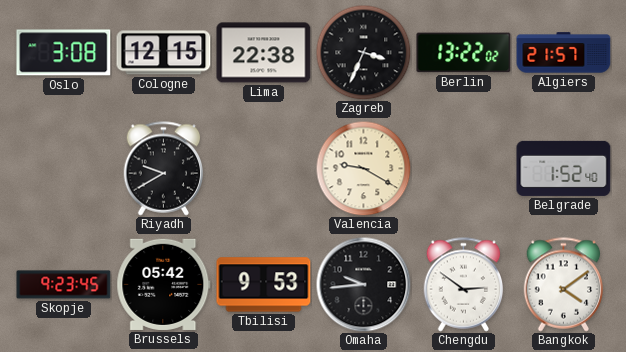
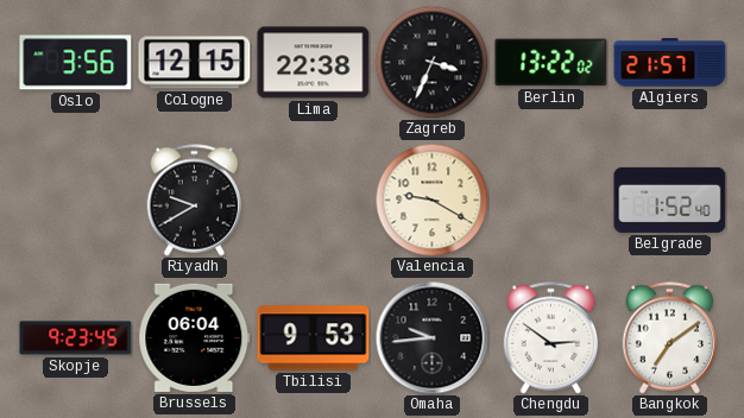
Oslo: 3:08 -> 3:56 (76, 63)
Brussels: 05:42 -> 06:04 (195, 337)
Bangkok: 4:09 -> 7:09 (670, 338)
